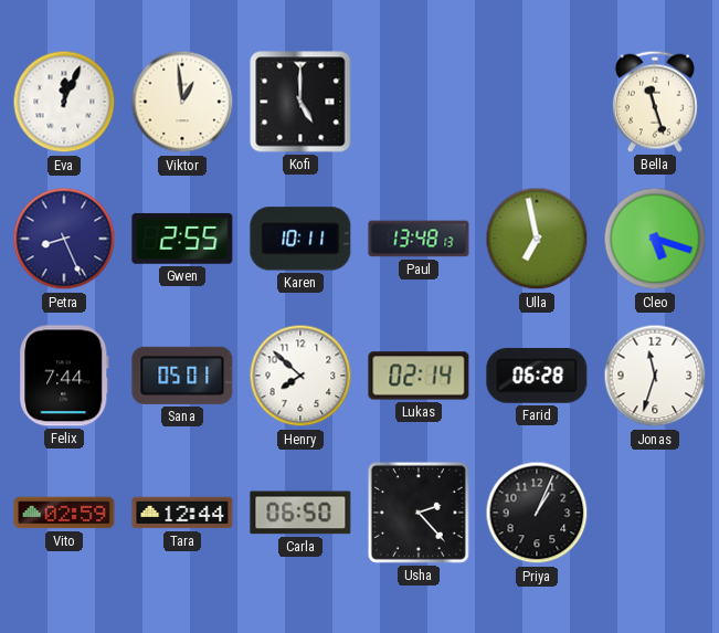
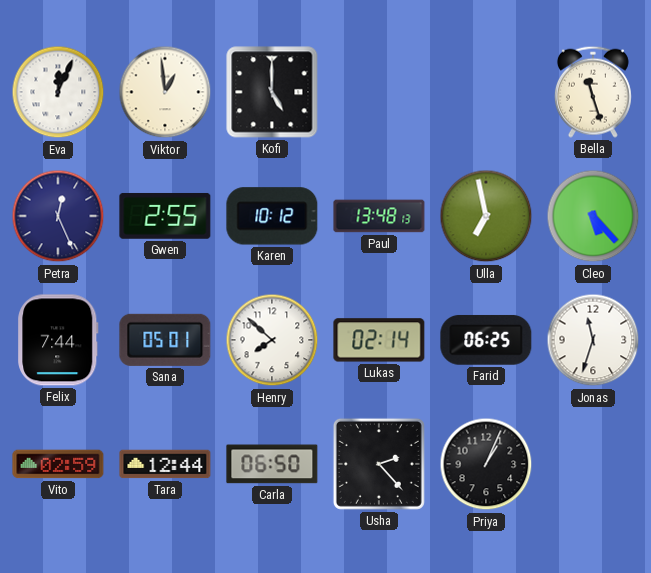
Petra: 8:26 -> 12:26 (58, 216)
Karen: 10:11 -> 10:12 (272, 216)
Cleo: 5:18 -> 5:23 (593, 216)
Farid: 06:28 -> 06:25 (486, 340)
